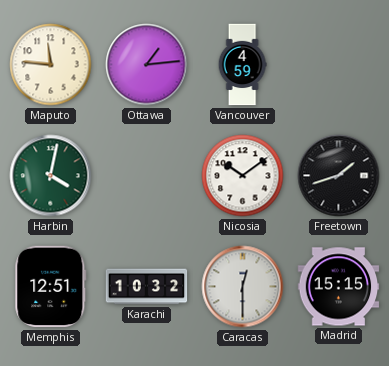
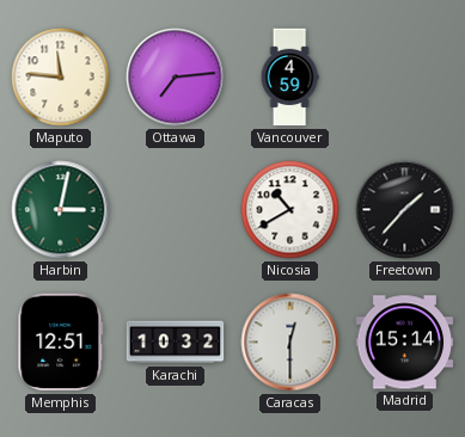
Ottawa: 1:14 -> 7:14 (176, 78)
Harbin: 4:02 -> 3:02 (61, 210)
Nicosia: 10:09 -> 10:40 (290, 210)
Freetown: 1:42 -> 1:37 (405, 210)
Madrid: 15:15 -> 15:14 (405, 343)
